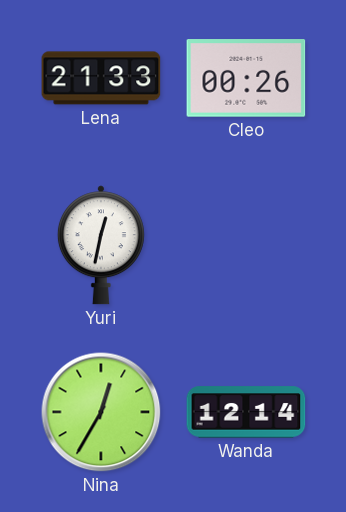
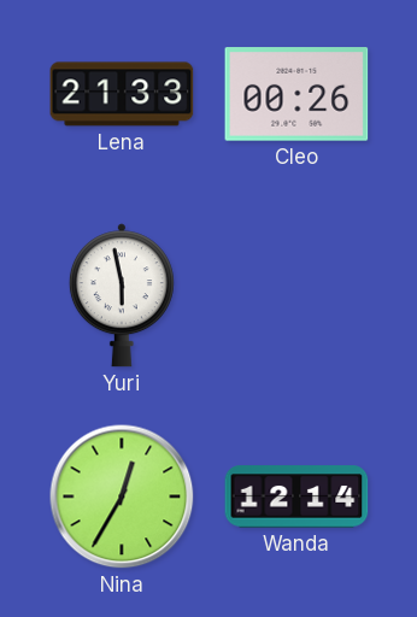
Yuri: 12:32 -> 5:58 (122, 295)
